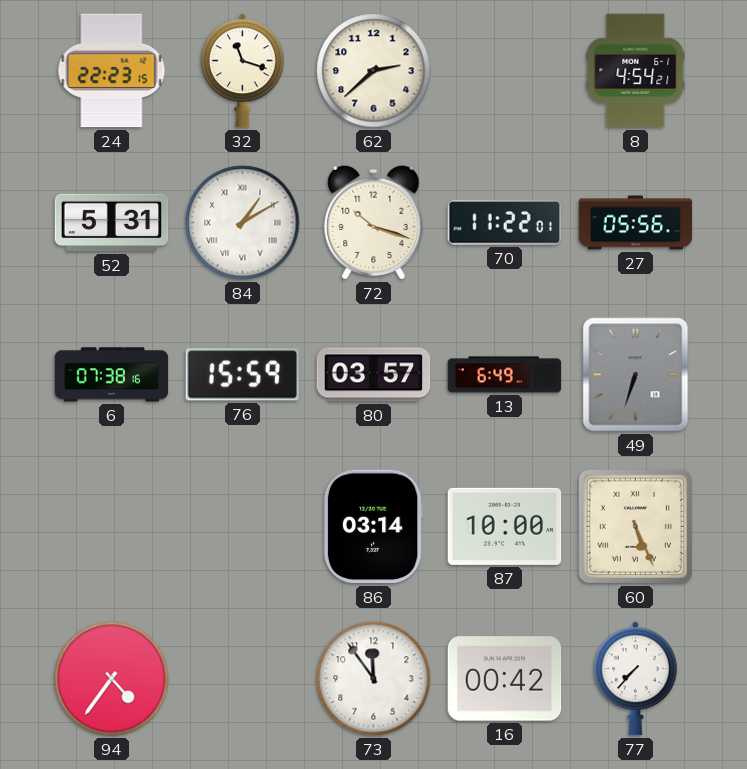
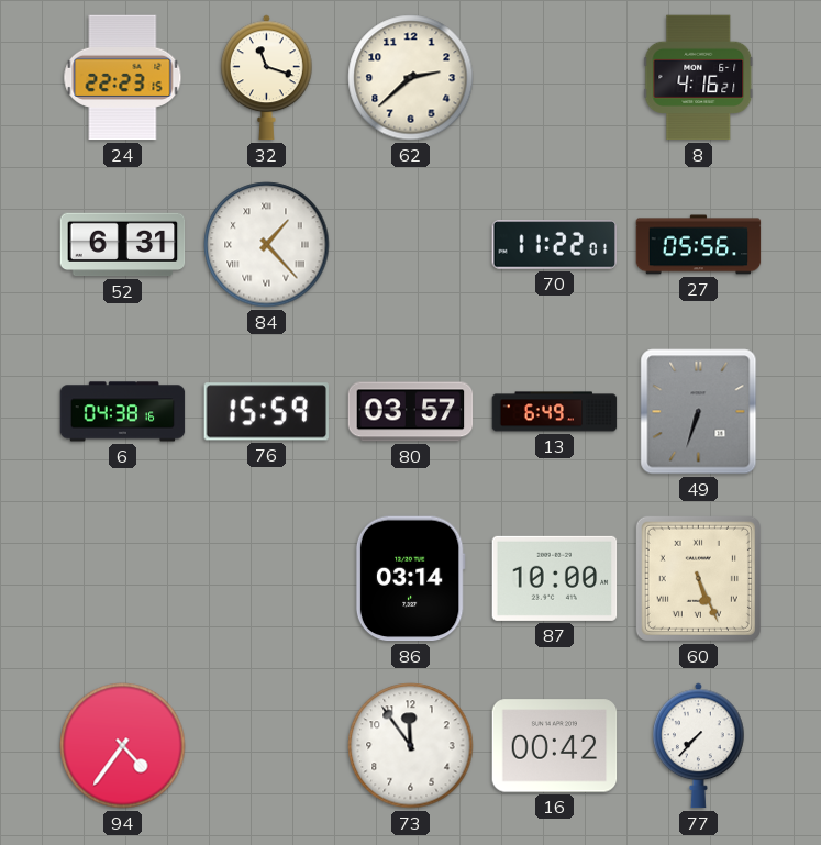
8: 4:54 -> 4:16 (699, 78)
52: 5:31 -> 6:31 (123, 245)
84: 1:10 -> 1:23 (267, 245)
72: 10:18 -> none (374, 222)
6: 07:38 -> 04:38 (123, 412)
